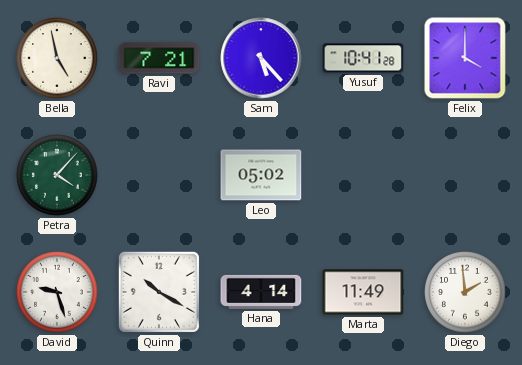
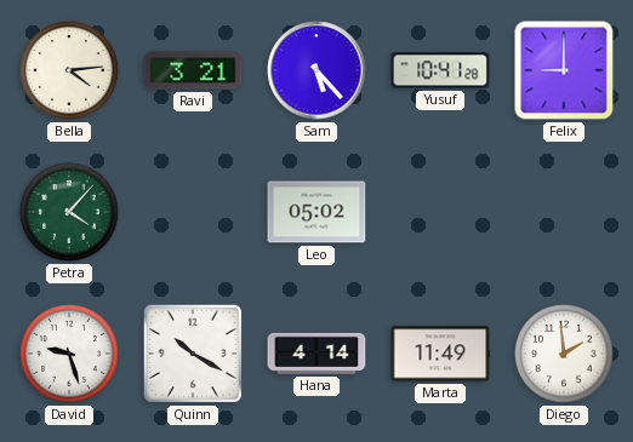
Bella: 4:58 -> 4:14 (69, 70)
Ravi: 7:21 -> 3:21 (193, 70)
Felix: 4:00 -> 9:00 (564, 70)
